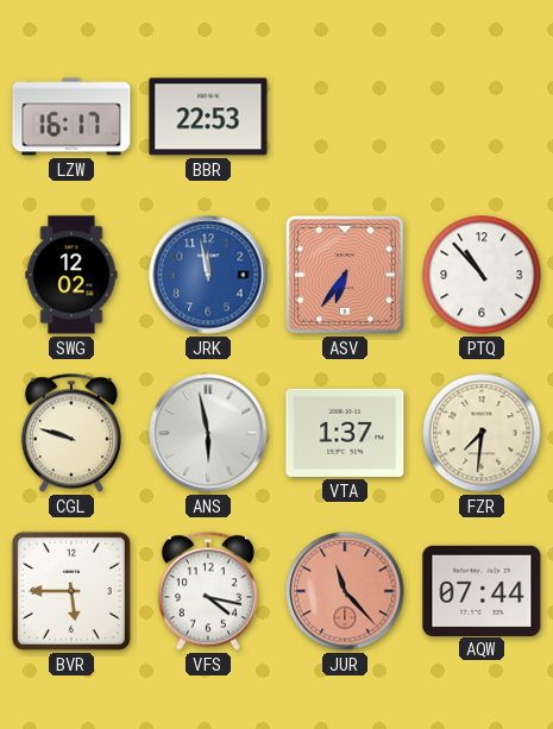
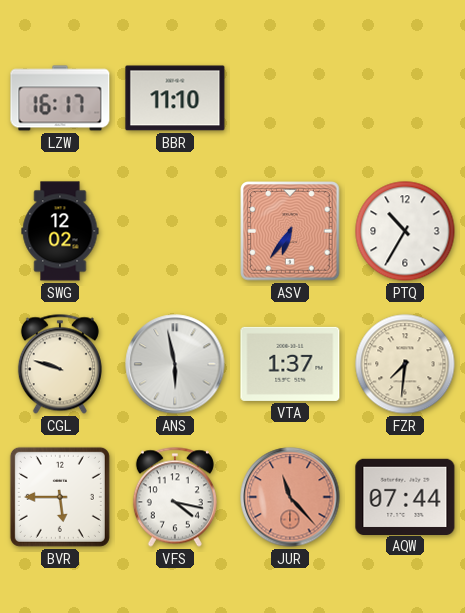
BBR: 22:53 -> 11:10 (175, 98)
JRK: 11:58 -> none (208, 275)
PTQ: 10:53 -> 10:35 (405, 231)
